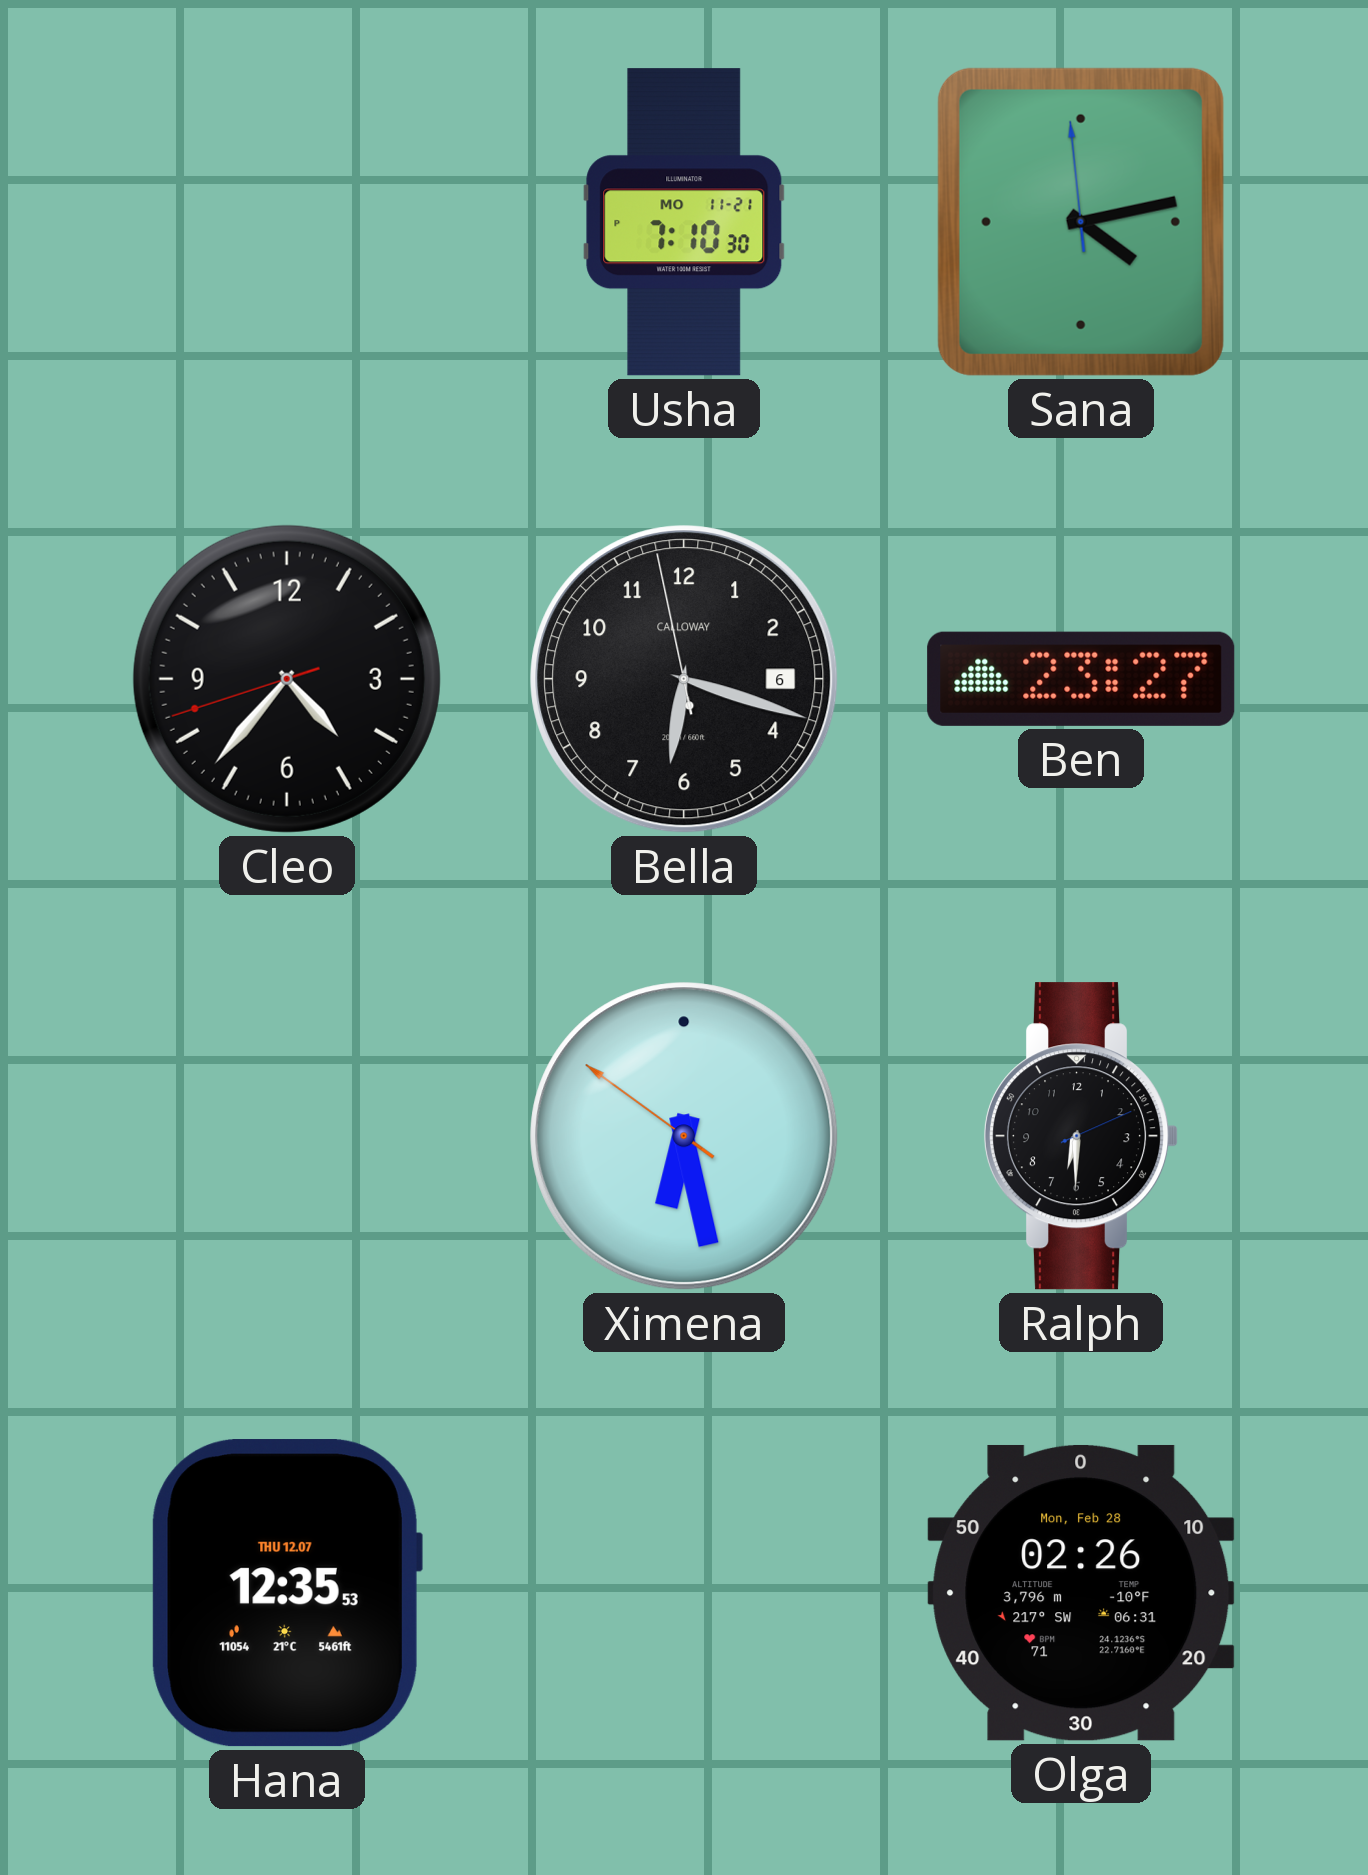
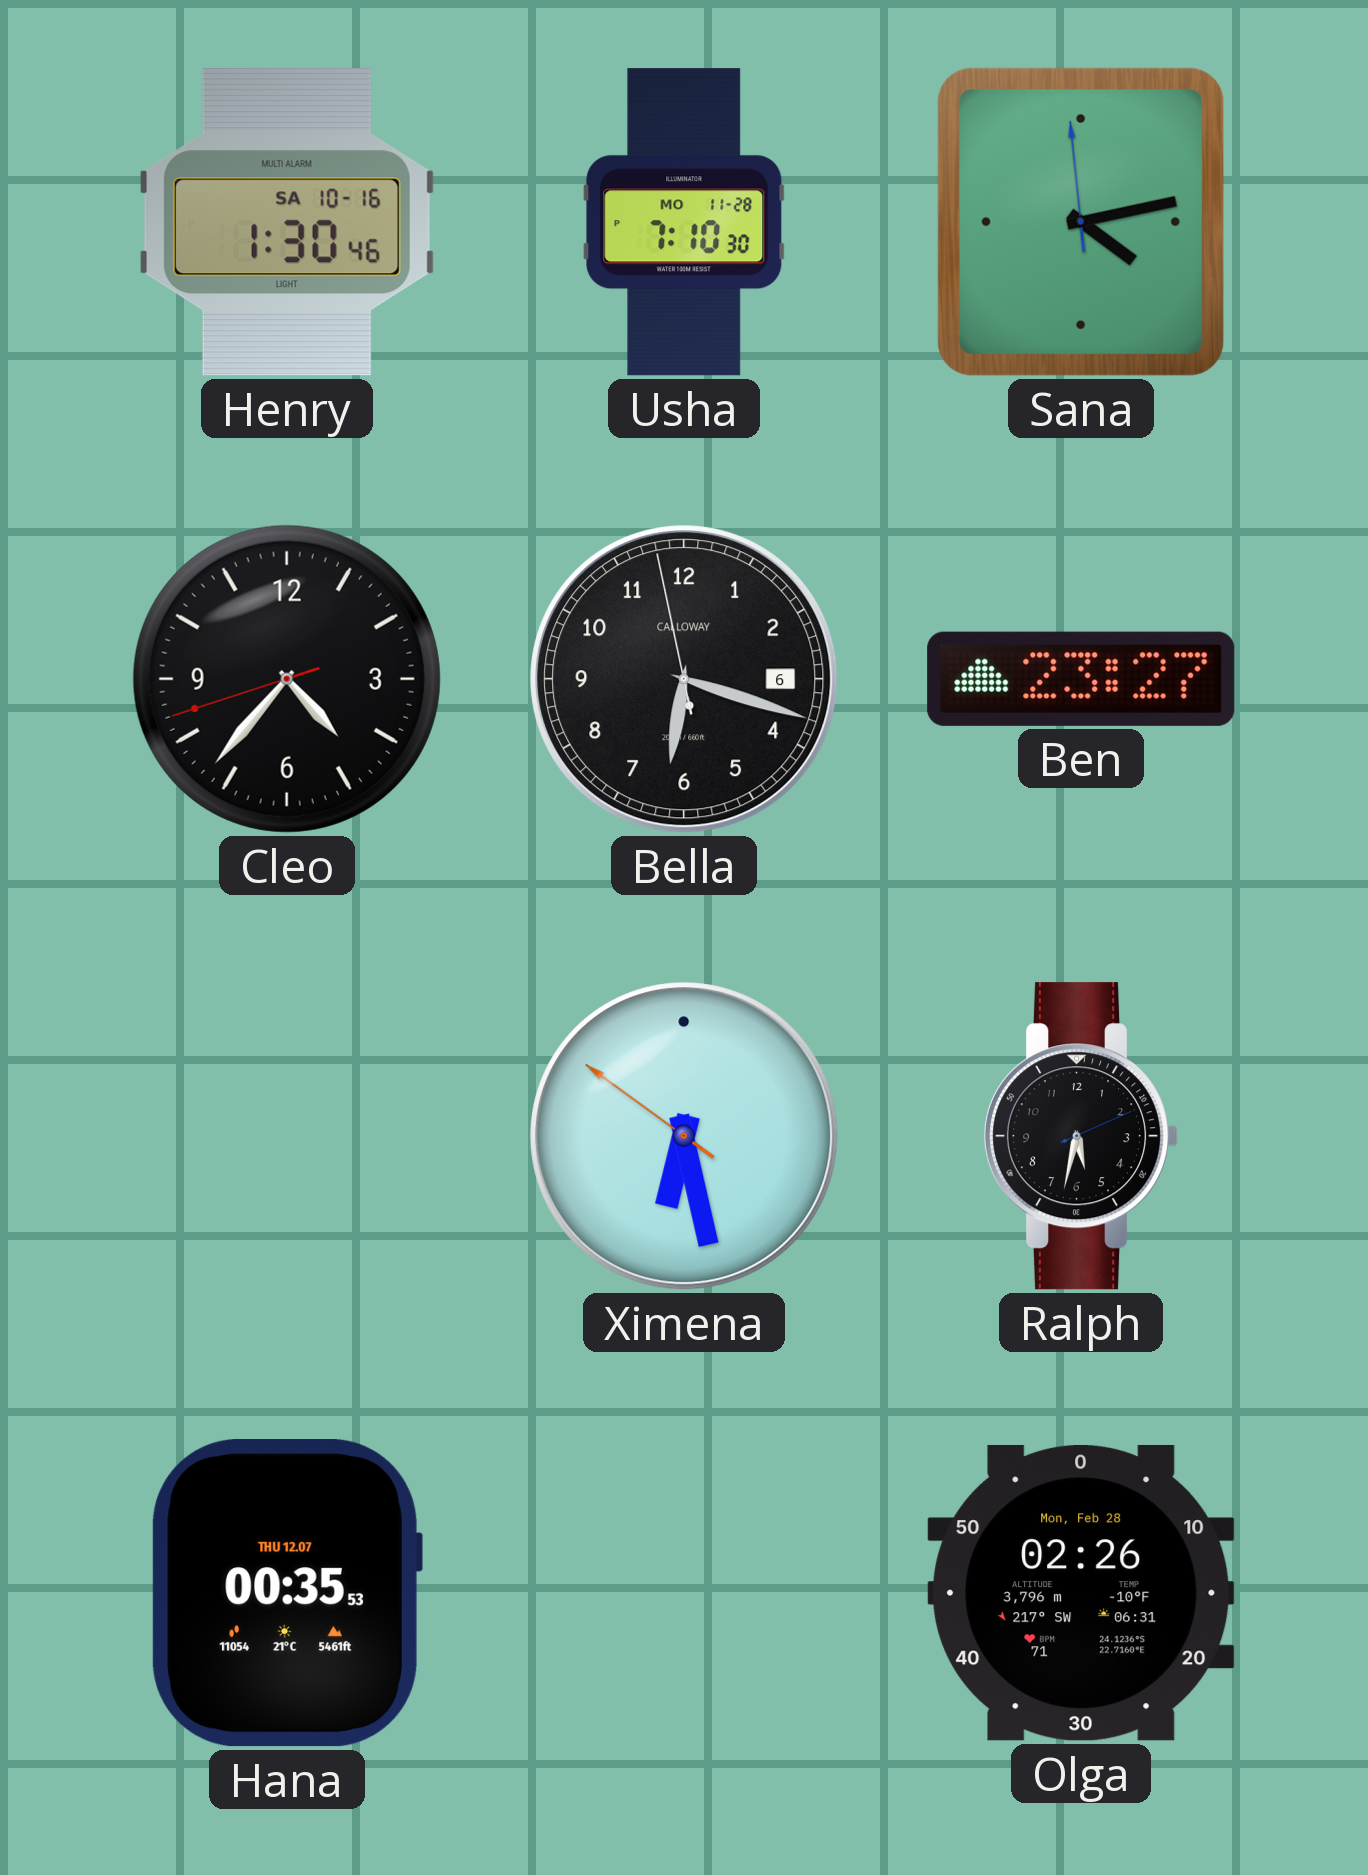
Henry: none -> 1:30 (287, 222)
Usha date: MO 11-21 -> MO 11-28 (684, 222)
Ralph: 6:30 -> 5:32 (1081, 1136)
Hana: 12:35 -> 00:35 (287, 1593)
